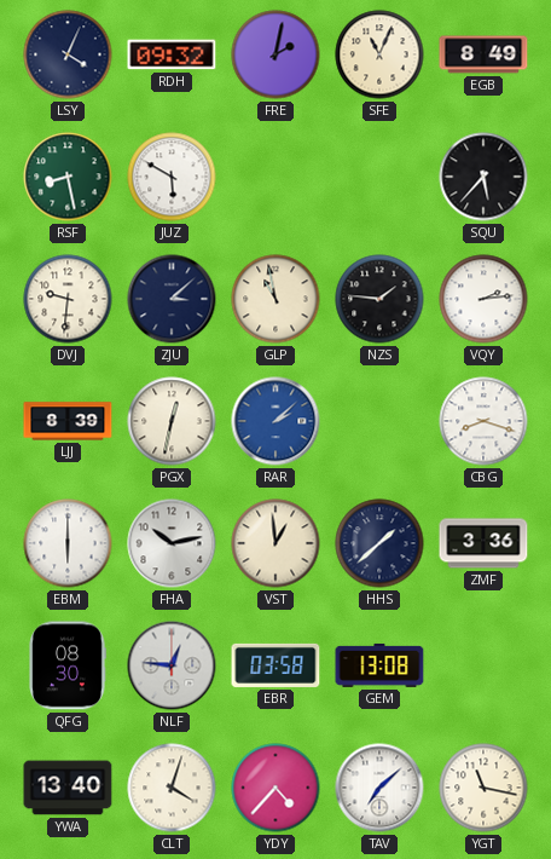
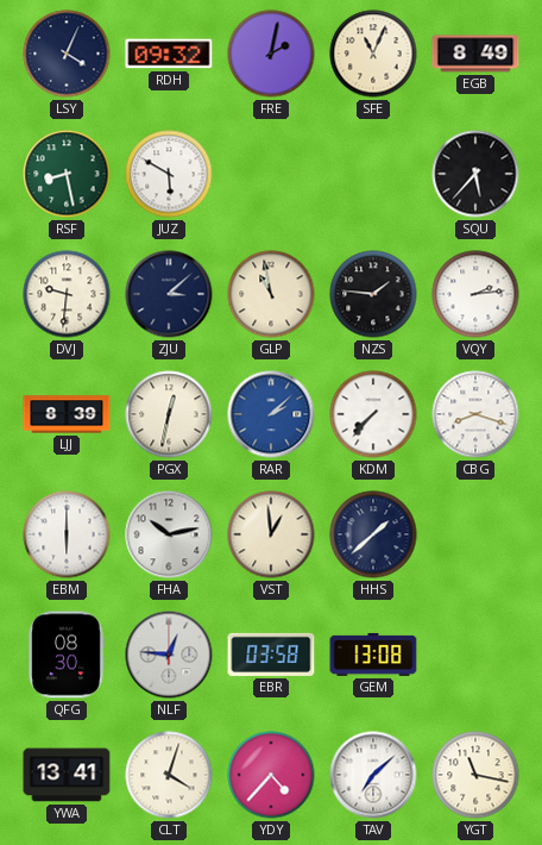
KDM: none -> 7:37 (373, 414)
ZMF: 3:36 -> none (483, 543)
YWA: 13:40 -> 13:41 (67, 775)
